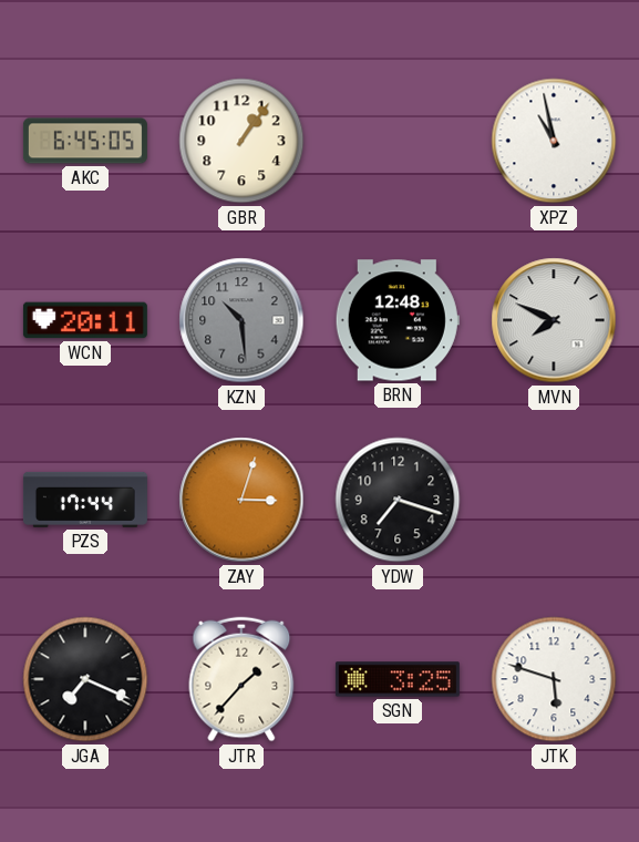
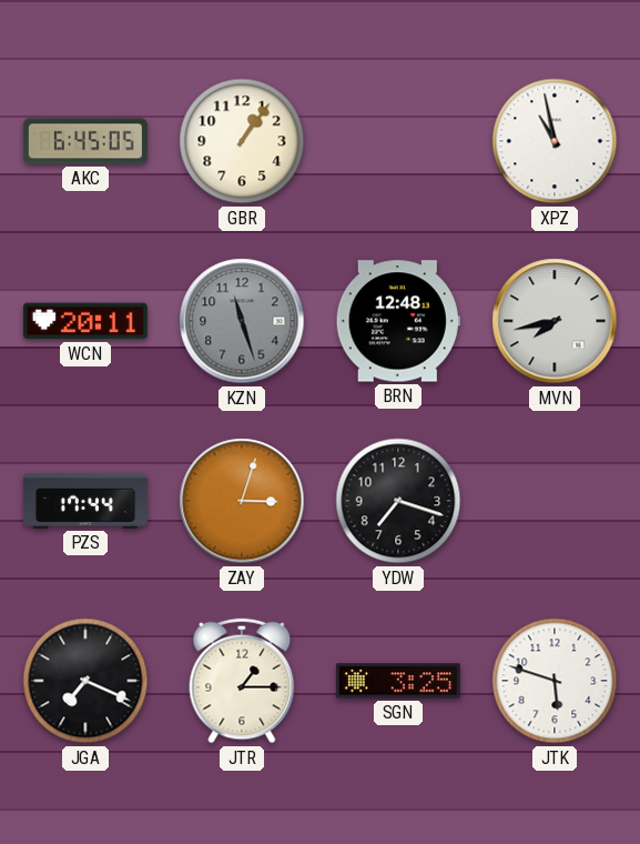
KZN: 10:29 -> 11:27 (242, 321)
MVN: 7:49 -> 7:43 (555, 321)
JTR: 1:37 -> 1:15 (242, 681)
